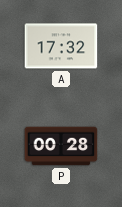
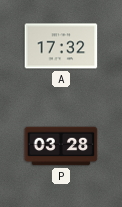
P: 00:28 -> 03:28 (61, 146)
